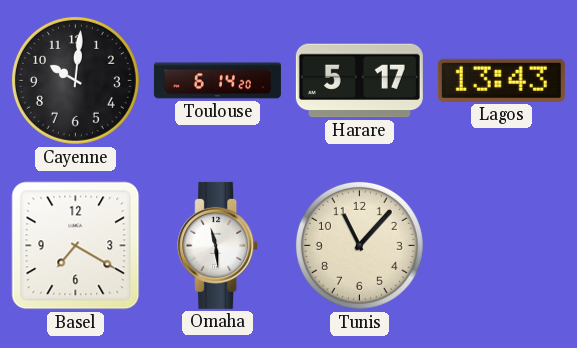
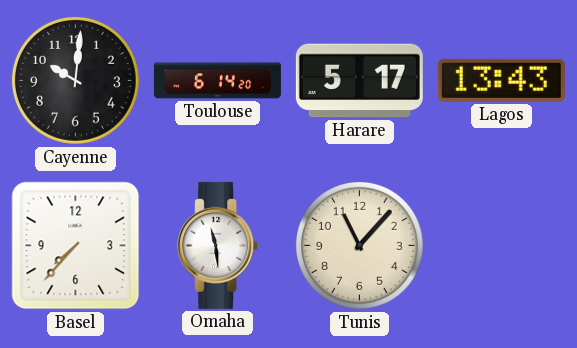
Basel: 7:20 -> 7:37 (76, 246)
